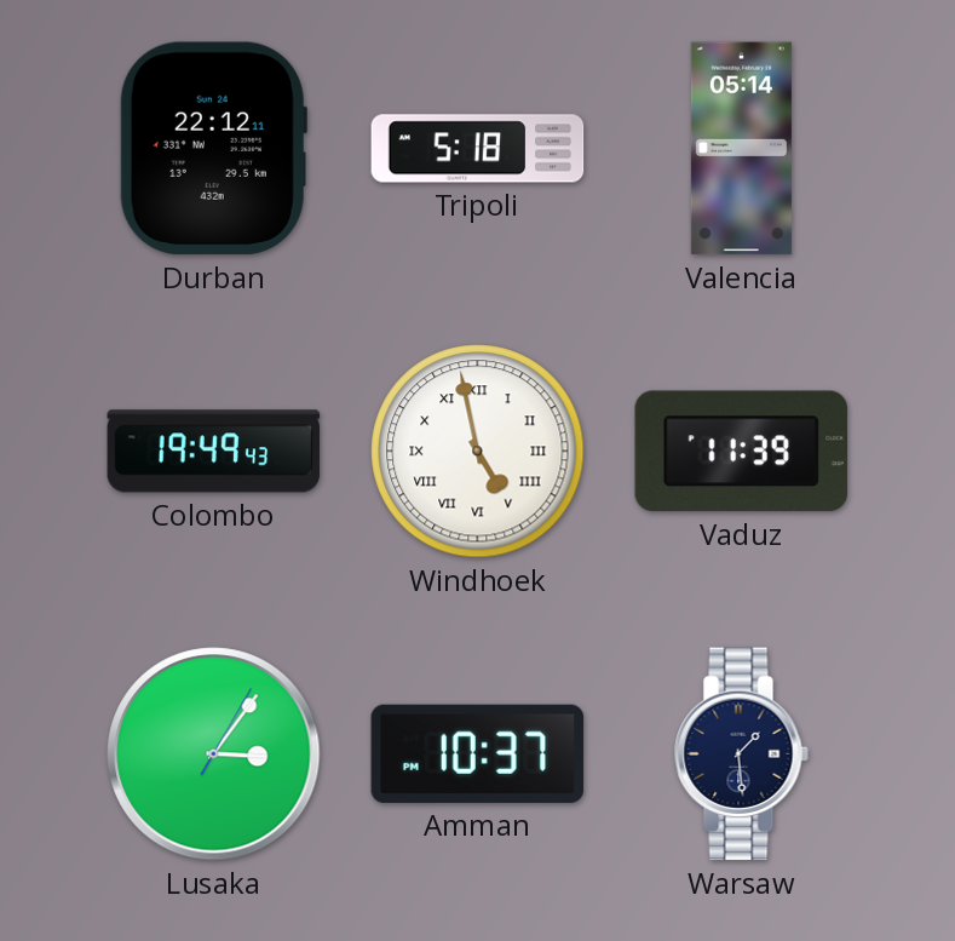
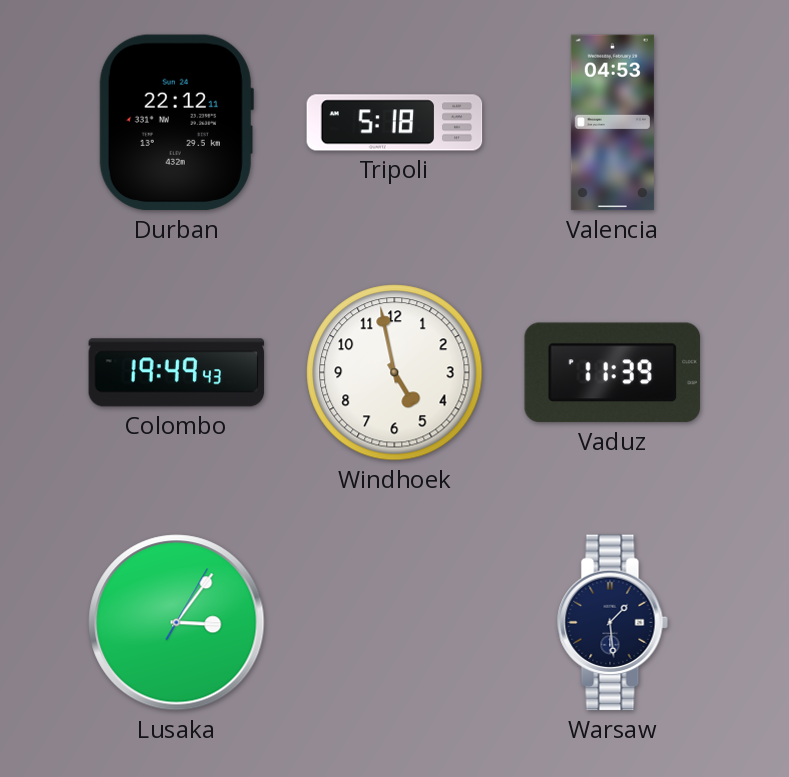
Valencia: 05:14 -> 04:53 (612, 123)
Windhoek numerals: Roman -> Arabic (395, 373)
Amman: 10:37 -> none (478, 753)
